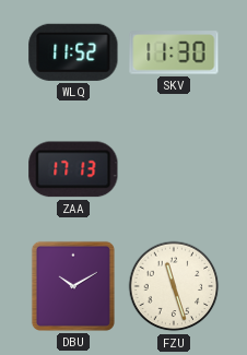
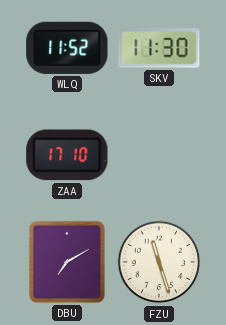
ZAA: 17:13 -> 17:10 (67, 155)
DBU: 10:10 -> 7:10 (67, 262)
